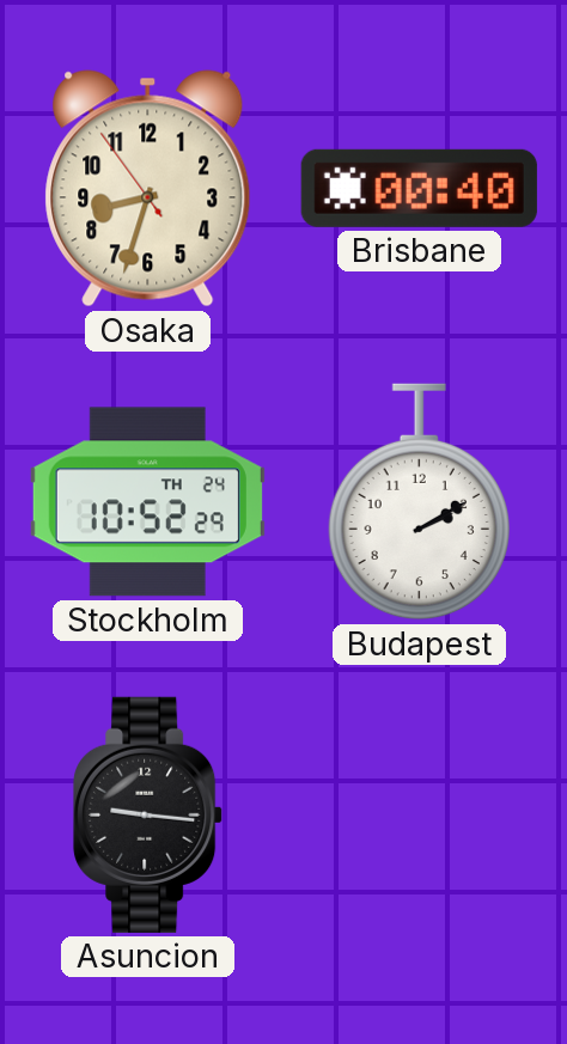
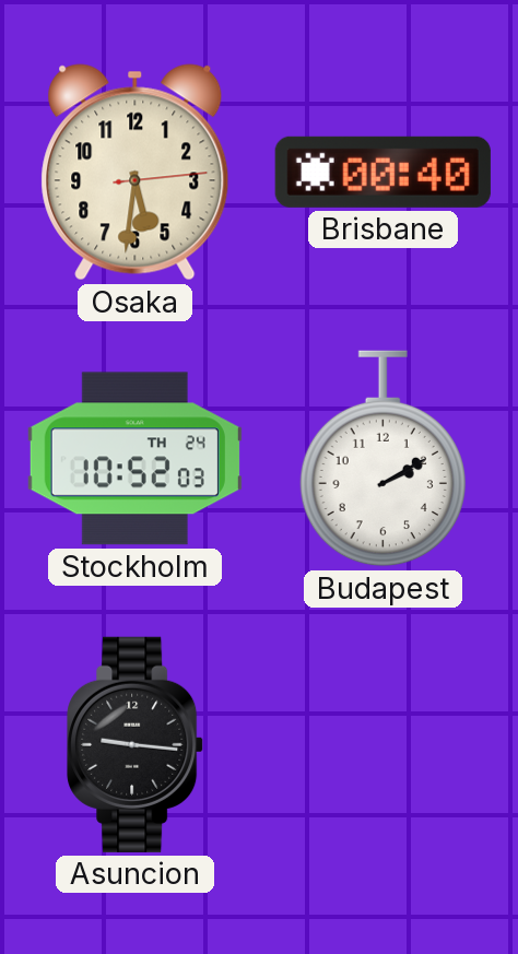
Osaka: 8:32 -> 5:31 (136, 173)
Stockholm: 10:52:29 -> 10:52:03 (134, 459)
